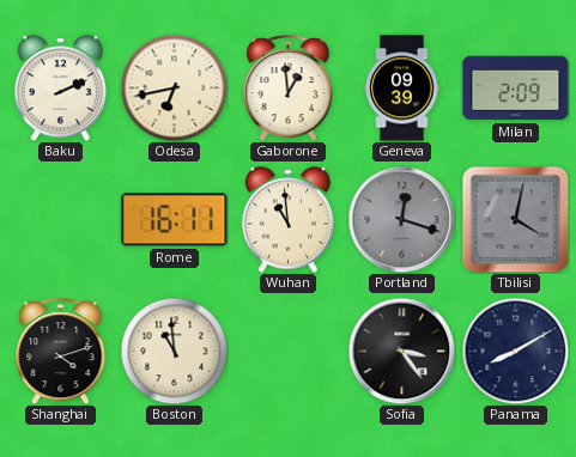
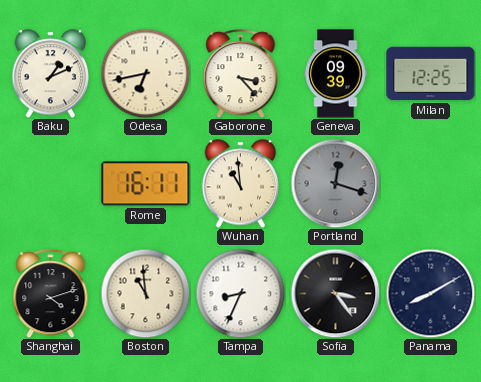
Baku: 2:11 -> 1:11 (51, 74)
Gaborone: 12:59 -> 3:23 (241, 74)
Milan: 2:09 -> 12:25 (431, 74)
Tbilisi: 4:02 -> none (515, 219)
Tampa: none -> 8:34 (240, 293)
